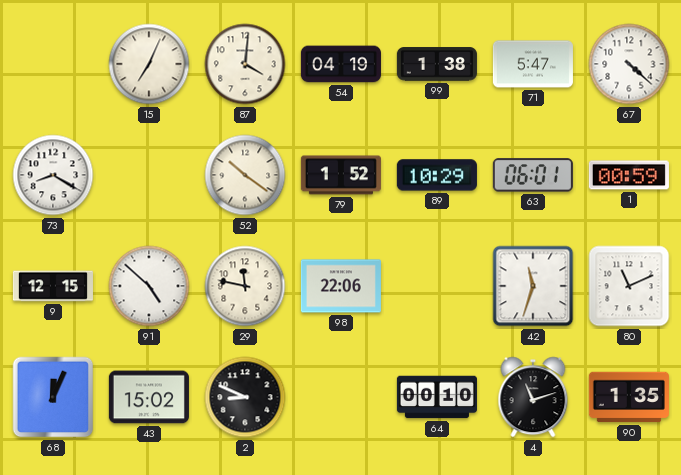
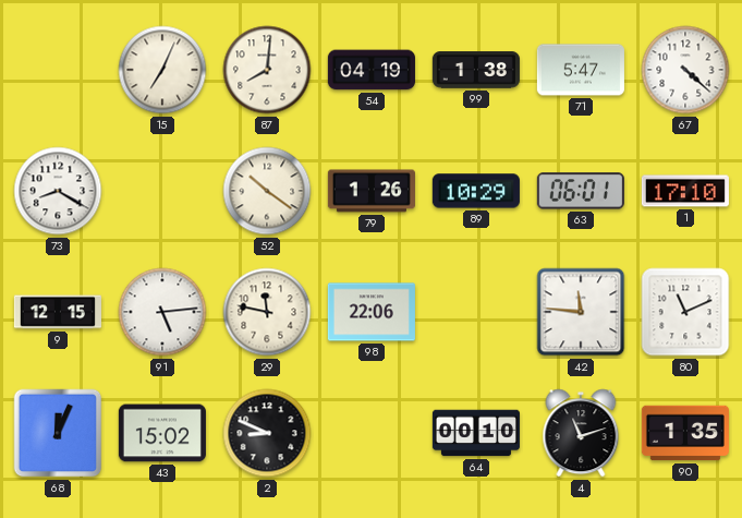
87: 4:01 -> 8:01 (267, 70)
79: 1:52 -> 1:26 (372, 191)
1: 00:59 -> 17:10 (685, 191)
91: 4:52 -> 5:14 (162, 312)
42: 11:33 -> 11:46 (581, 312)
